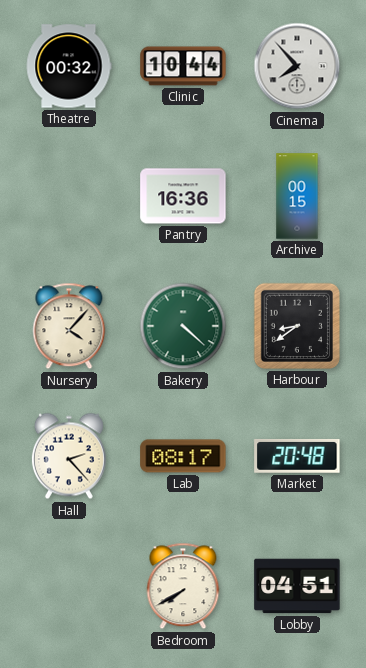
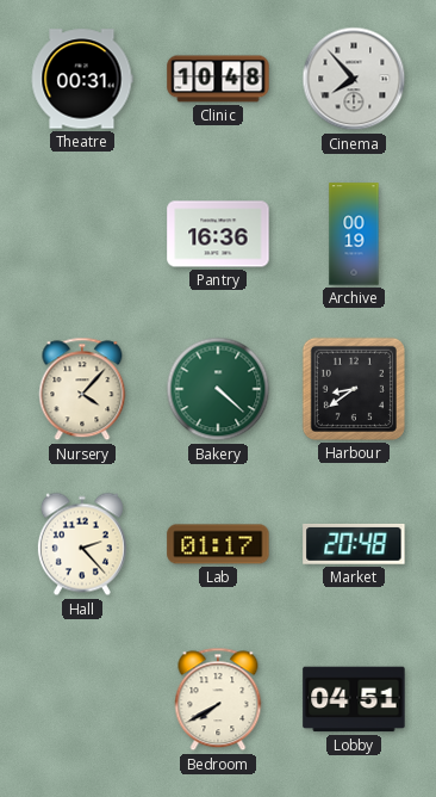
Theatre: 00:32 -> 00:31 (82, 79)
Clinic: 10:44 -> 10:48 (218, 79)
Archive: 00:15 -> 00:19 (354, 234)
Lab: 08:17 -> 01:17 (218, 544)
